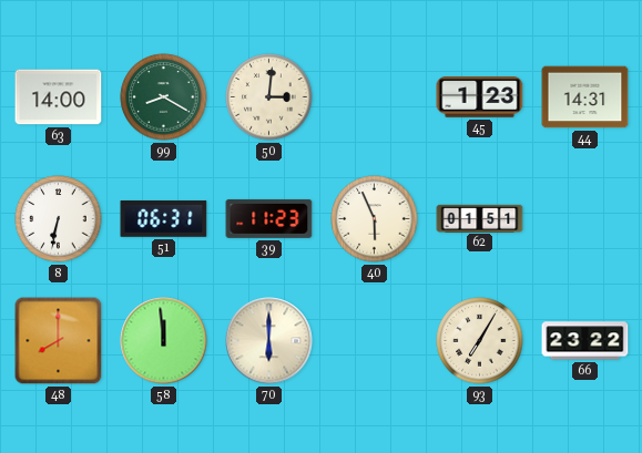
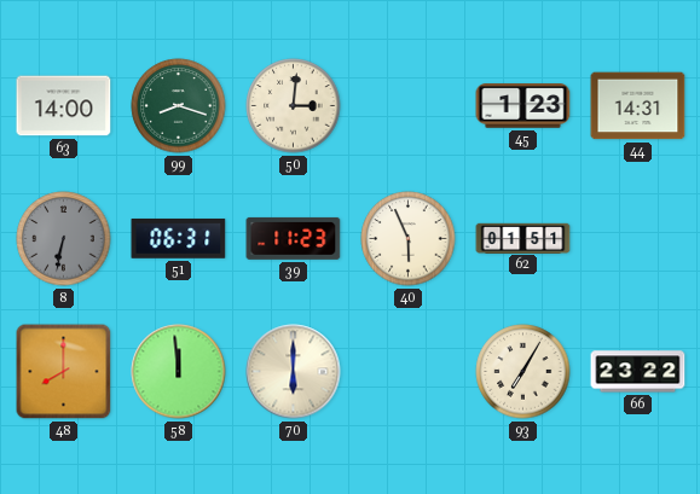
99: 8:20 -> 8:18 (179, 106)
8 dial: white -> grey (64, 239)
